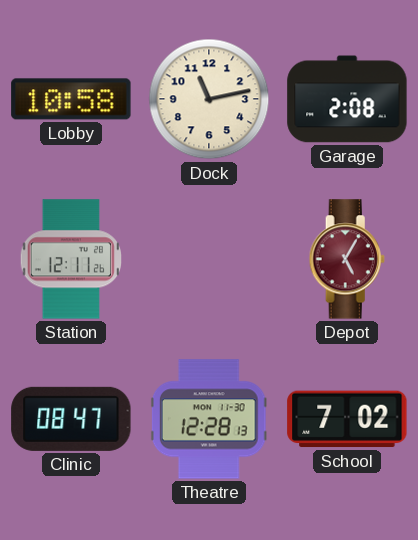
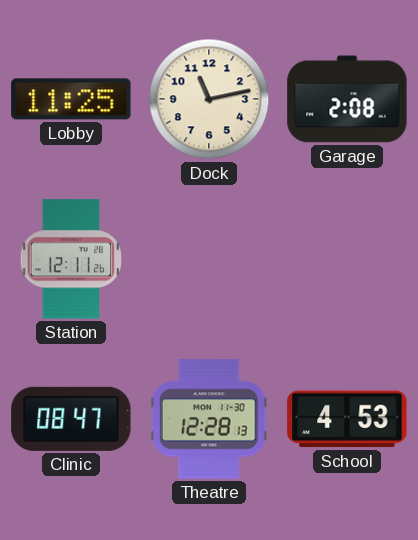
Lobby: 10:58 -> 11:25 (71, 99)
Depot: 5:05 -> none (347, 259)
School: 7:02 -> 4:53 (347, 419)
